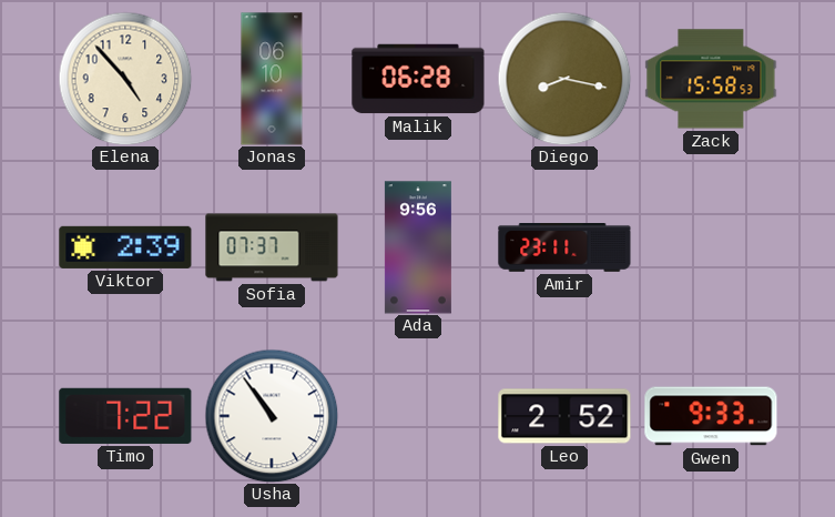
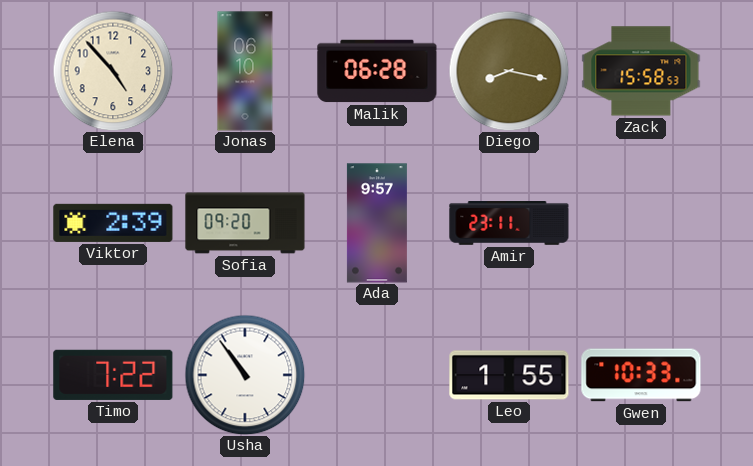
Sofia: 07:37 -> 09:20 (245, 223)
Ada: 9:56 -> 9:57 (377, 223)
Leo: 2:52 -> 1:55 (509, 375)
Gwen: 9:33 -> 10:33 (641, 375)
